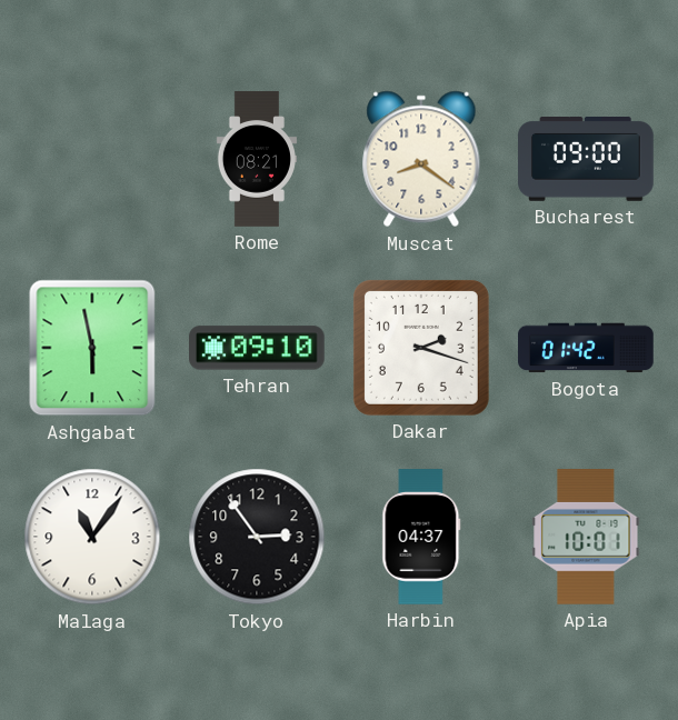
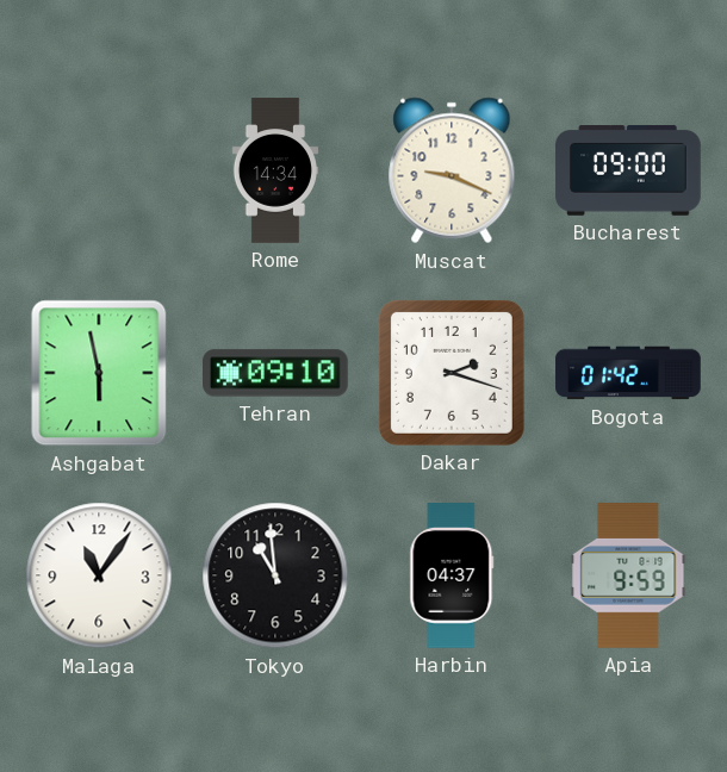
Rome: 08:21 -> 14:34 (274, 170)
Muscat: 8:21 -> 9:19 (452, 170)
Tokyo: 2:54 -> 10:59 (275, 575)
Apia: 10:01 -> 9:59 (628, 577)
